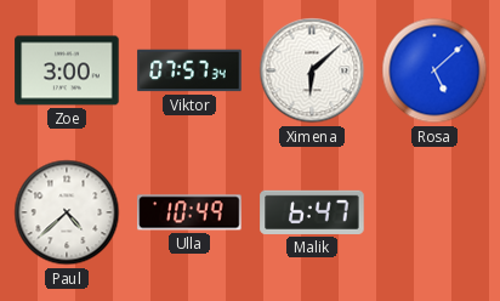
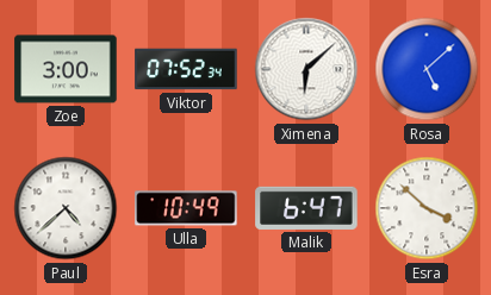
Viktor: 07:57 -> 07:52 (186, 69)
Esra: none -> 3:52 (427, 208)
